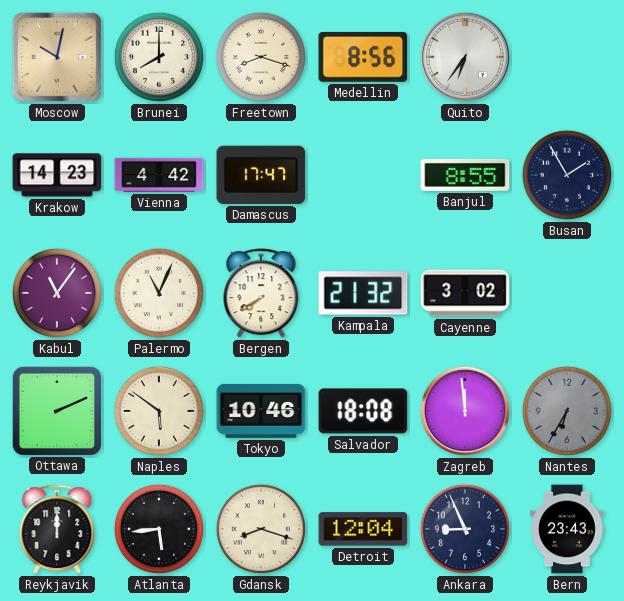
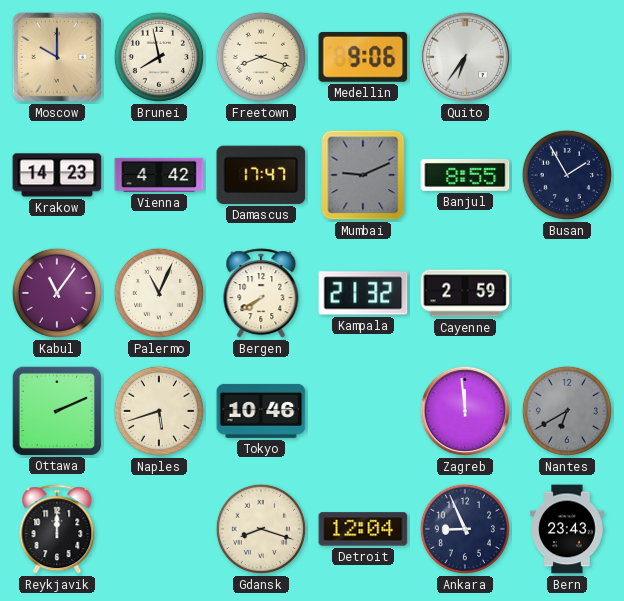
Moscow: 10:02 -> 10:00 (57, 57)
Brunei: 8:00 -> 7:58 (159, 57)
Medellin: 8:56 -> 9:06 (363, 57)
Mumbai: none -> 9:11 (363, 175)
Cayenne: 3:02 -> 2:59 (465, 293)
Naples: 5:51 -> 5:42 (159, 411)
Salvador: 18:08 -> none (363, 411)
Nantes: 6:35 -> 6:40 (567, 411)
Atlanta: 5:44 -> none (159, 529)
